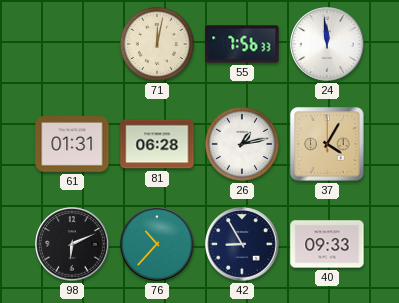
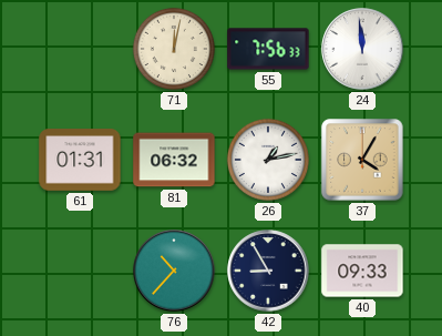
81: 06:28 -> 06:32 (174, 160)
98: 6:11 -> none (72, 244)
